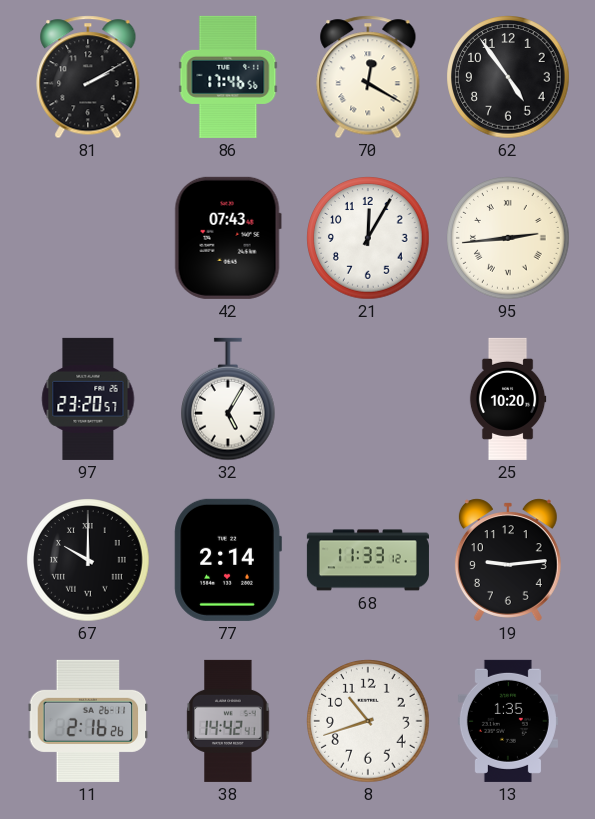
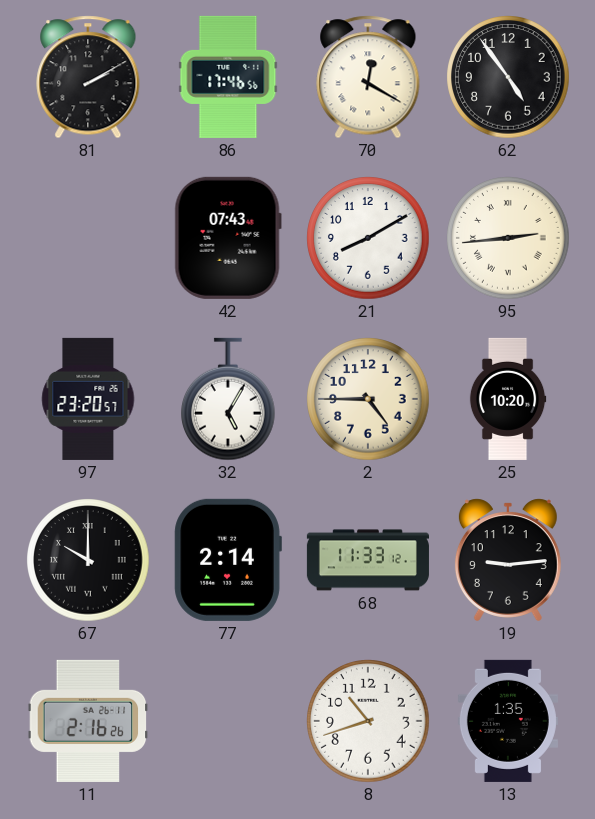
21: 12:05 -> 8:10 (368, 238)
2: none -> 4:45 (368, 399)
38: 14:42 -> none (228, 721)
